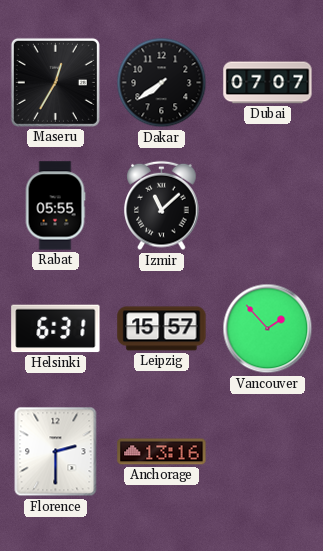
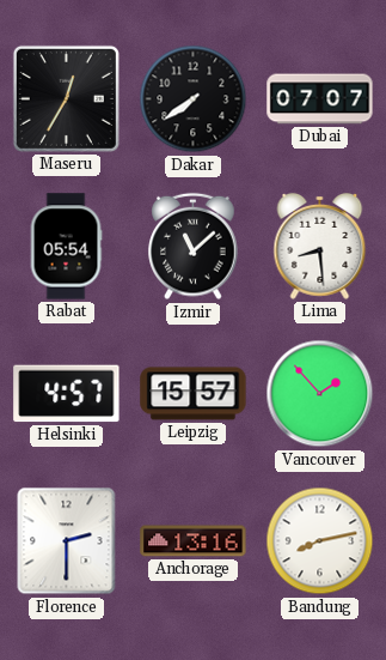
Rabat: 05:55 -> 05:54 (66, 247)
Lima: none -> 8:29 (320, 246)
Helsinki: 6:31 -> 4:57 (67, 394)
Bandung: none -> 8:13 (320, 541)
